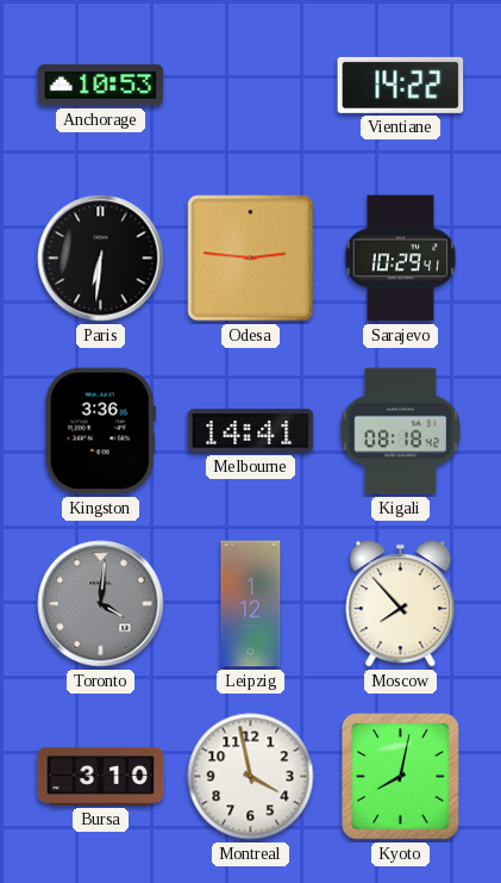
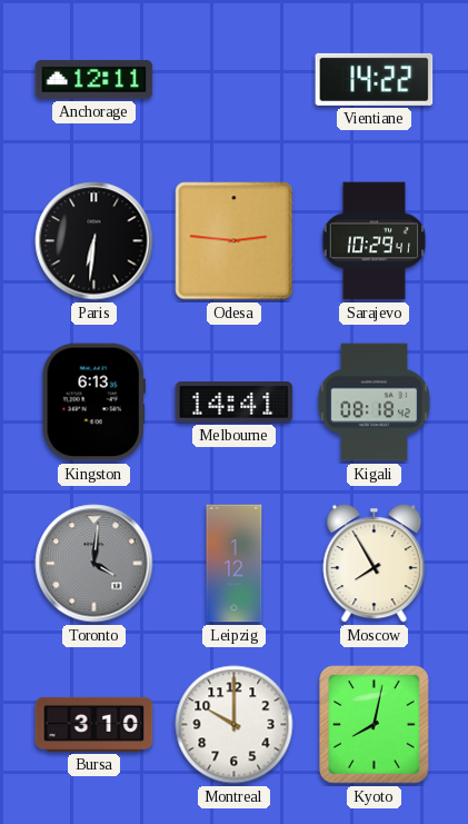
Anchorage: 10:53 -> 12:11 (94, 79)
Kingston: 3:36 -> 6:13 (93, 403)
Moscow: 7:53 -> 7:55 (375, 564)
Montreal: 3:58 -> 10:00 (235, 725)
